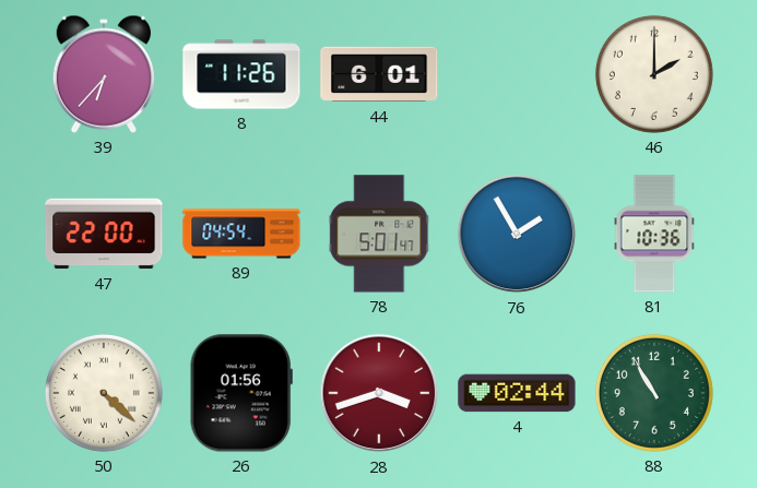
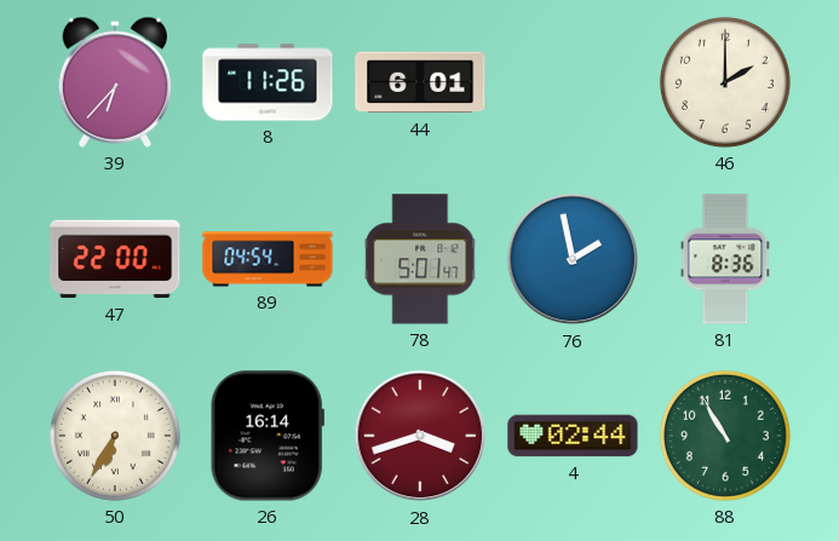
76: 1:55 -> 1:58 (573, 259)
81: 10:36 -> 8:36 (725, 259)
50: 4:22 -> 6:35 (115, 436)
26: 01:56 -> 16:14 (268, 436)
